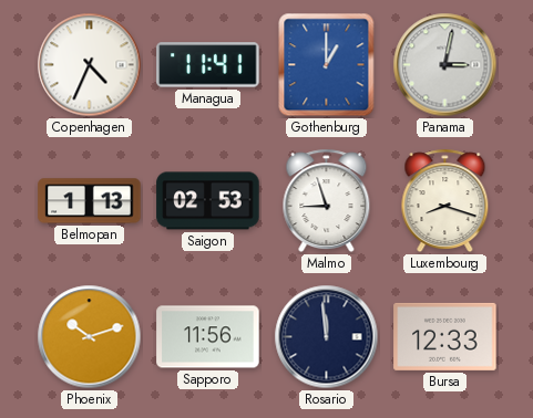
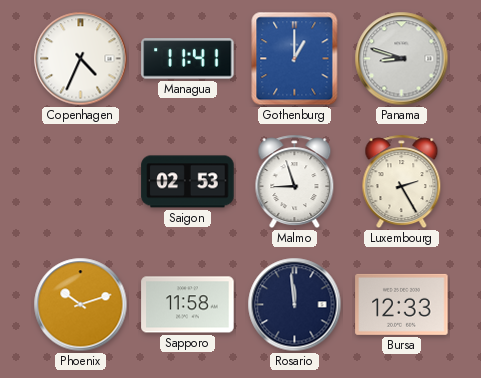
Panama: 3:02 -> 8:48 (402, 59)
Belmopan: 1:13 -> none (90, 201)
Luxembourg: 8:18 -> 2:25 (402, 182)
Sapporo: 11:56 -> 11:58 (188, 305)
